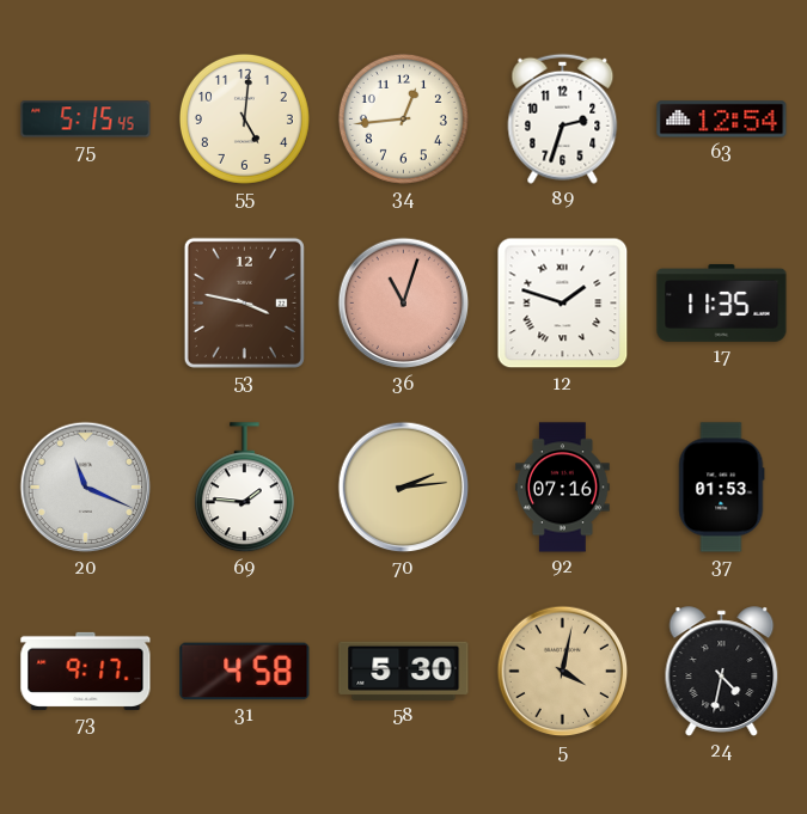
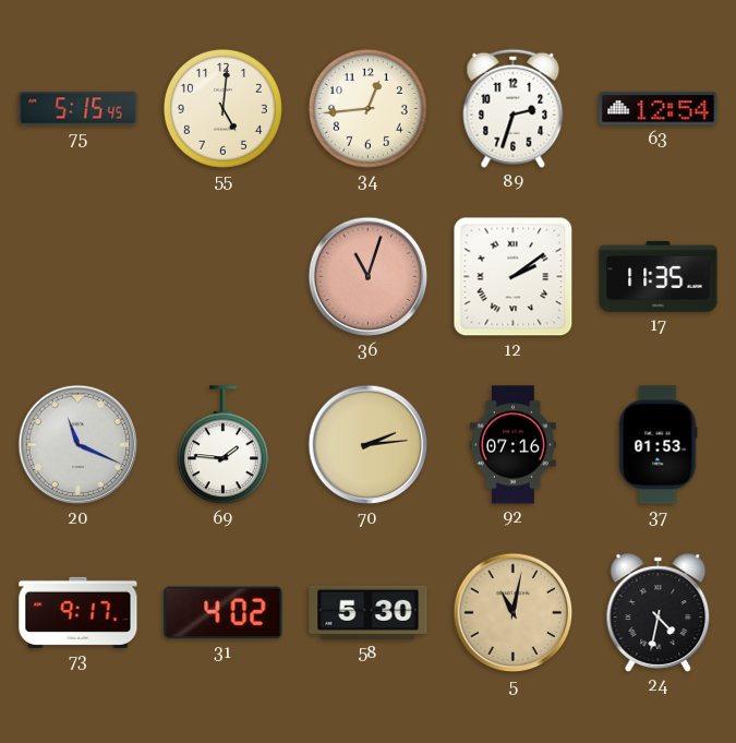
53: 3:47 -> none (244, 302)
12: 1:48 -> 2:09 (514, 277)
31: 4:58 -> 4:02 (224, 613)
5: 4:02 -> 11:02 (514, 613)
